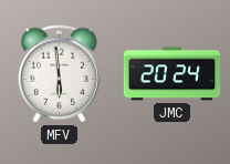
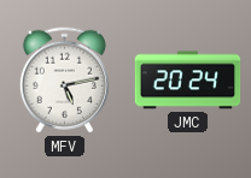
MFV: 5:59 -> 5:13 (64, 81)
